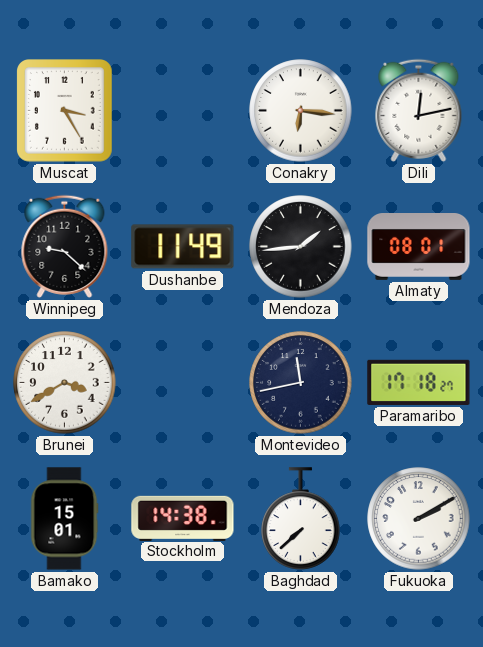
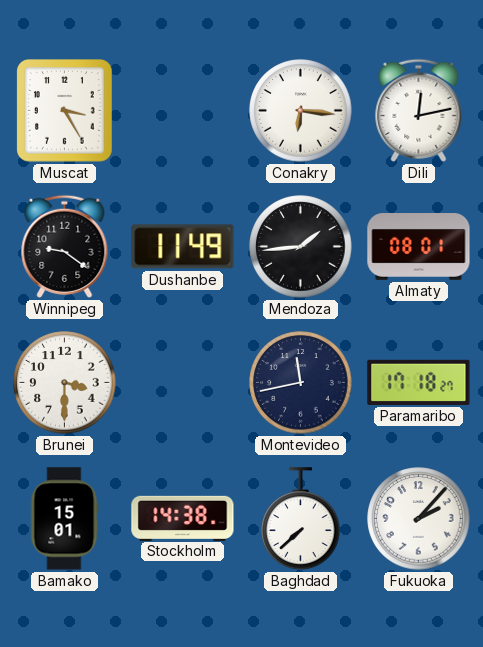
Winnipeg: 9:22 -> 9:21 (65, 246)
Brunei: 3:40 -> 3:30 (65, 383)
Fukuoka: 2:10 -> 2:07 (419, 519)
